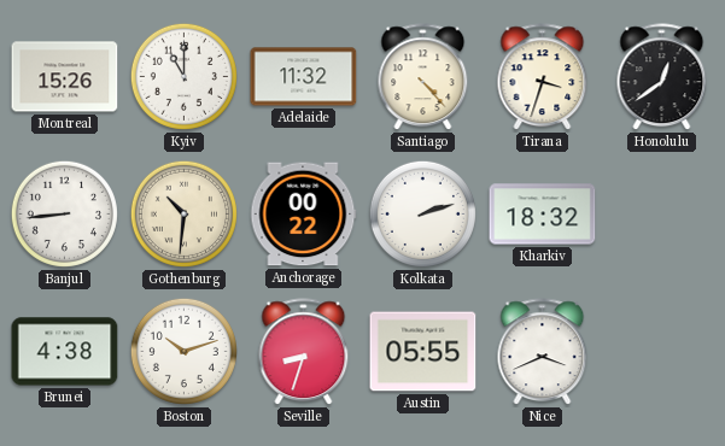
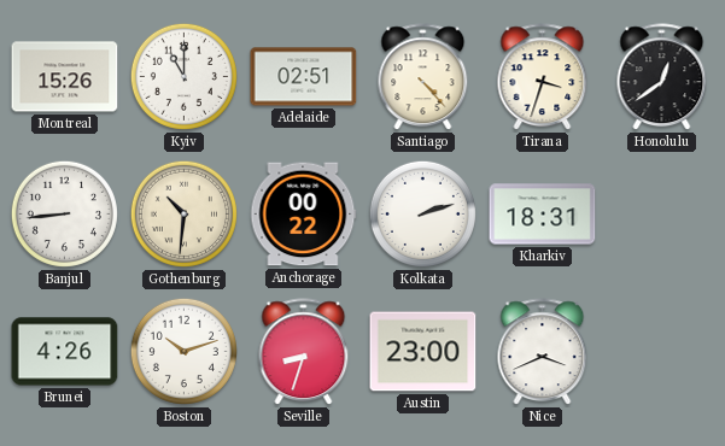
Adelaide: 11:32 -> 02:51 (304, 77)
Kharkiv: 18:32 -> 18:31 (543, 215)
Brunei: 4:38 -> 4:26 (65, 352)
Austin: 05:55 -> 23:00 (423, 352)
